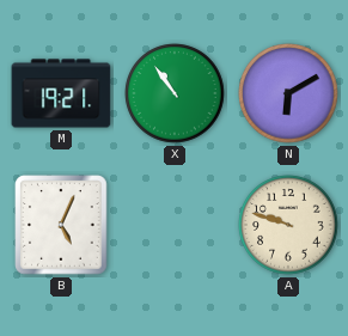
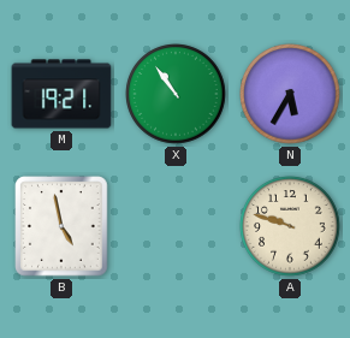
N: 6:10 -> 5:35 (290, 94)
B: 5:04 -> 4:58 (61, 226)
